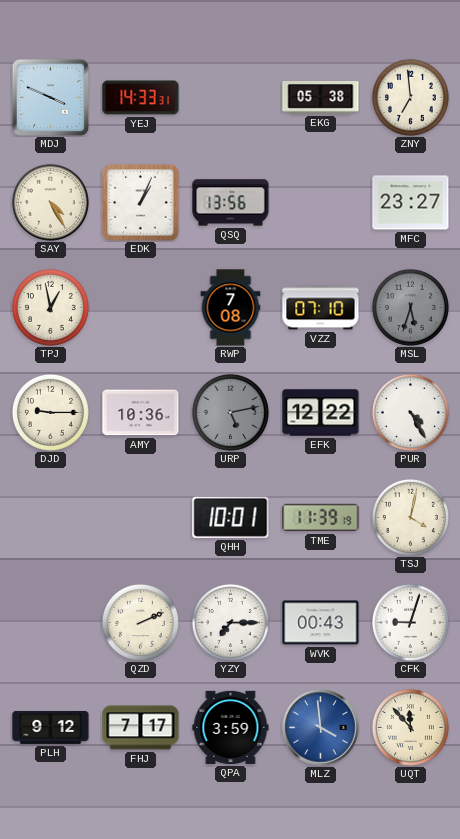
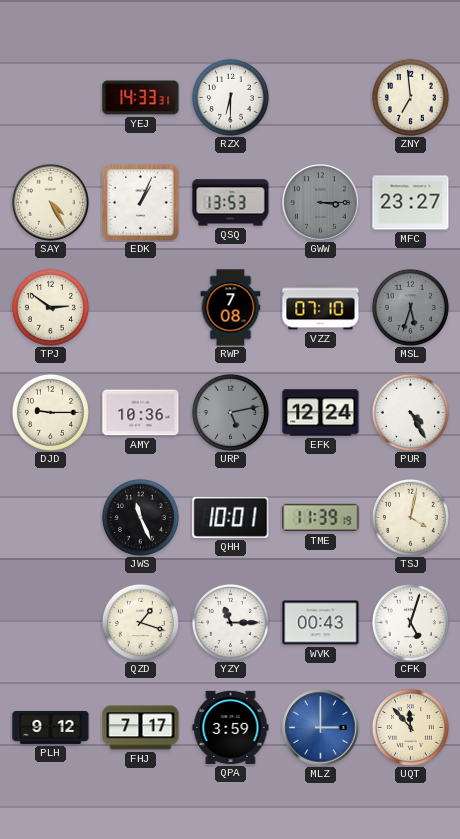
MDJ: 3:49 -> none (50, 97)
RZX: none -> 6:30 (230, 97)
EKG: 05:38 -> none (321, 98)
QSQ: 13:56 -> 13:53 (231, 203)
GWW: none -> 3:15 (321, 203)
TPJ: 12:58 -> 2:51 (50, 307)
EFK: 12:22 -> 12:24 (321, 413)
JWS: none -> 11:26 (140, 517)
QZD: 2:11 -> 1:18 (140, 622)
YZY: 7:15 -> 11:15 (230, 622)
CFK: 9:03 -> 5:03 (410, 622)
MLZ: 3:59 -> 3:00 (321, 728)
